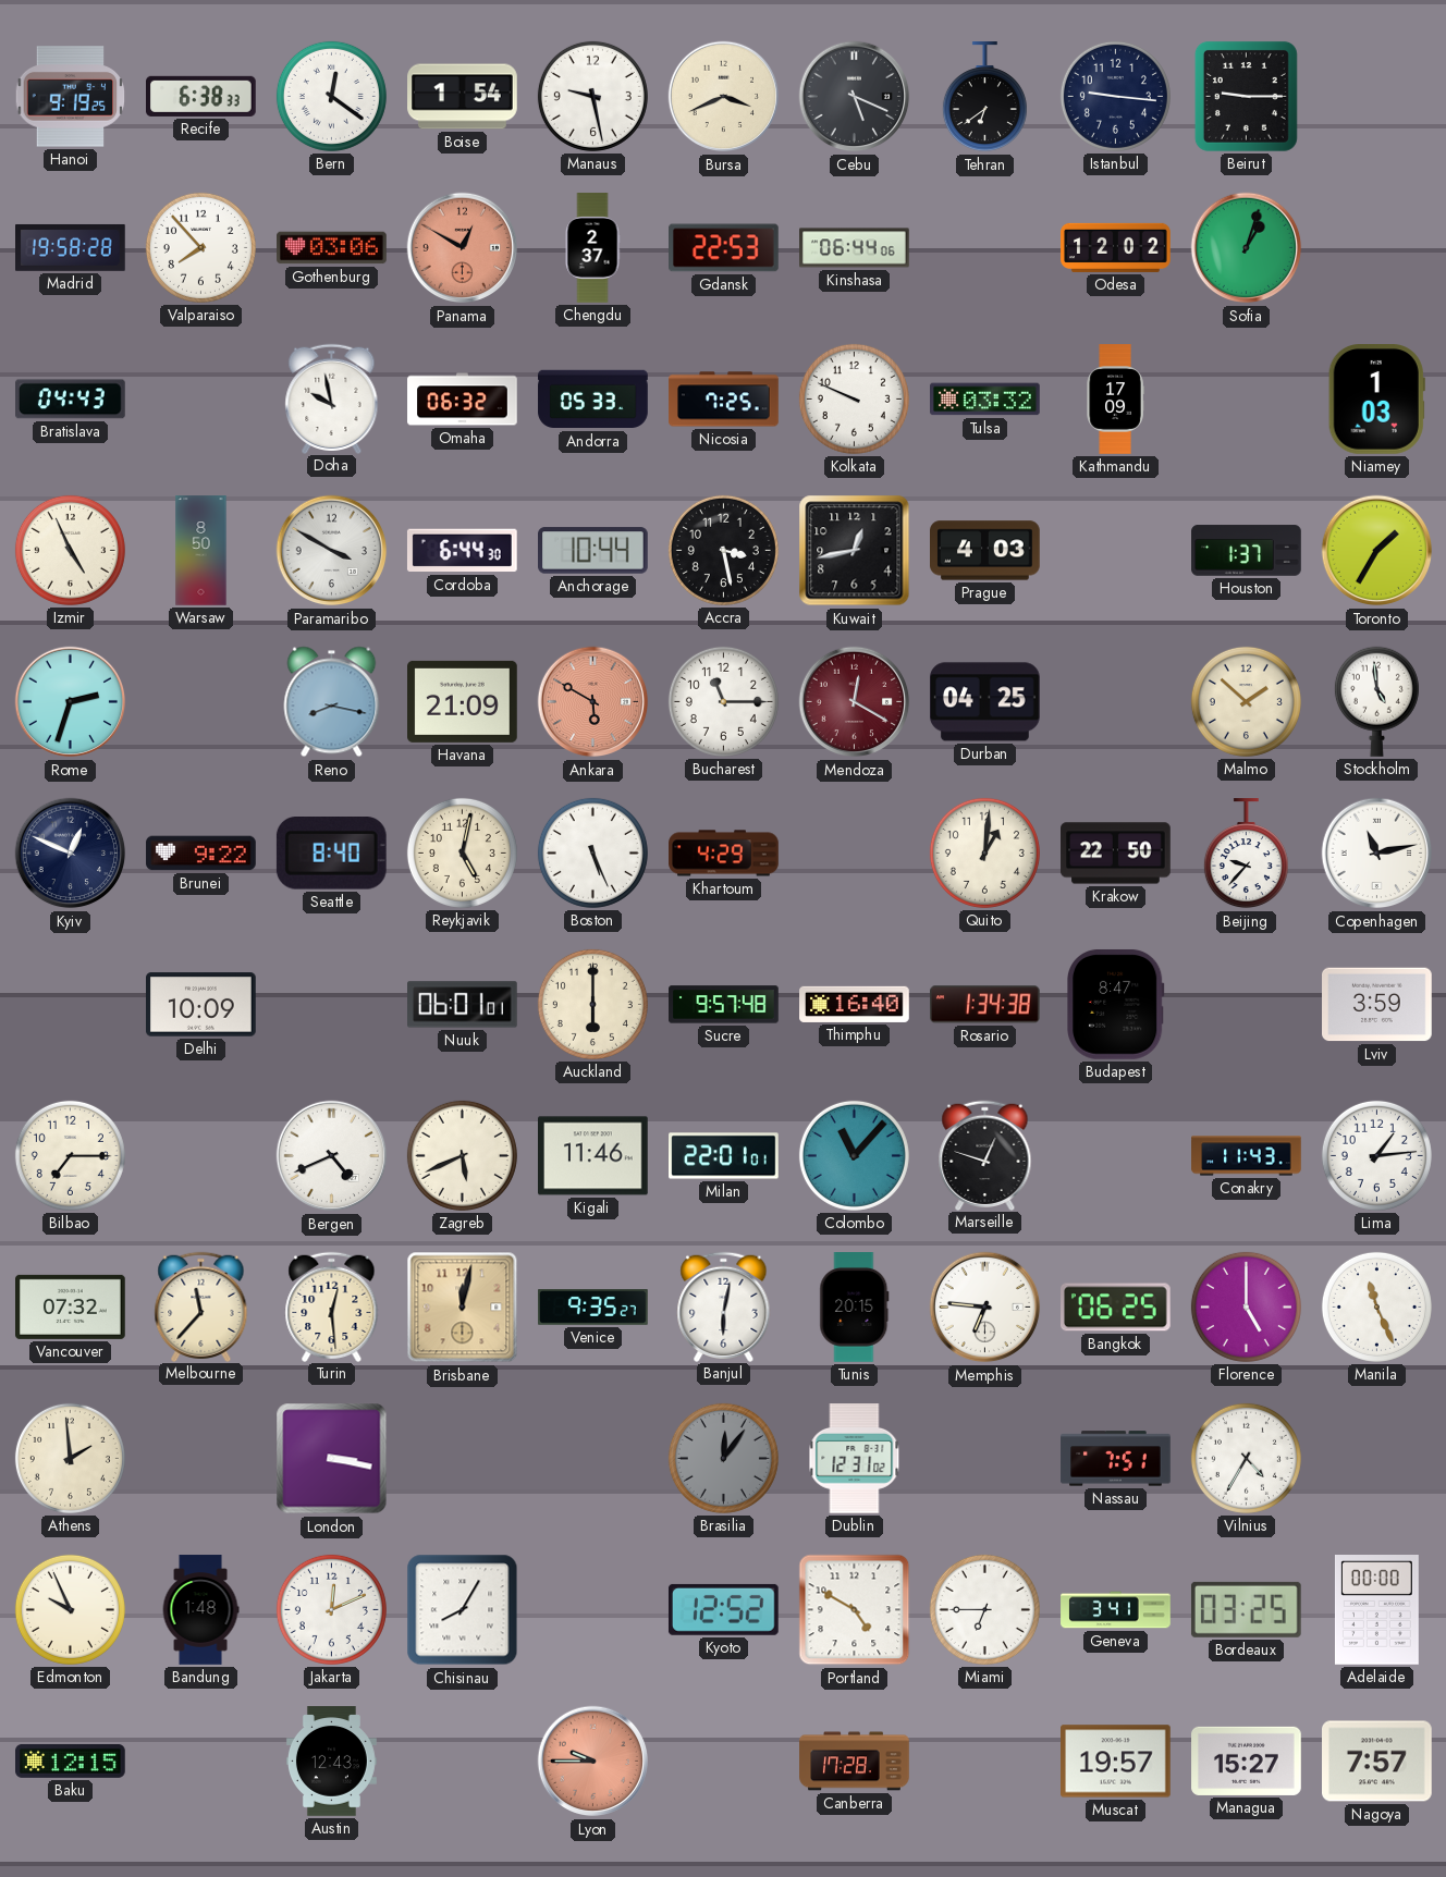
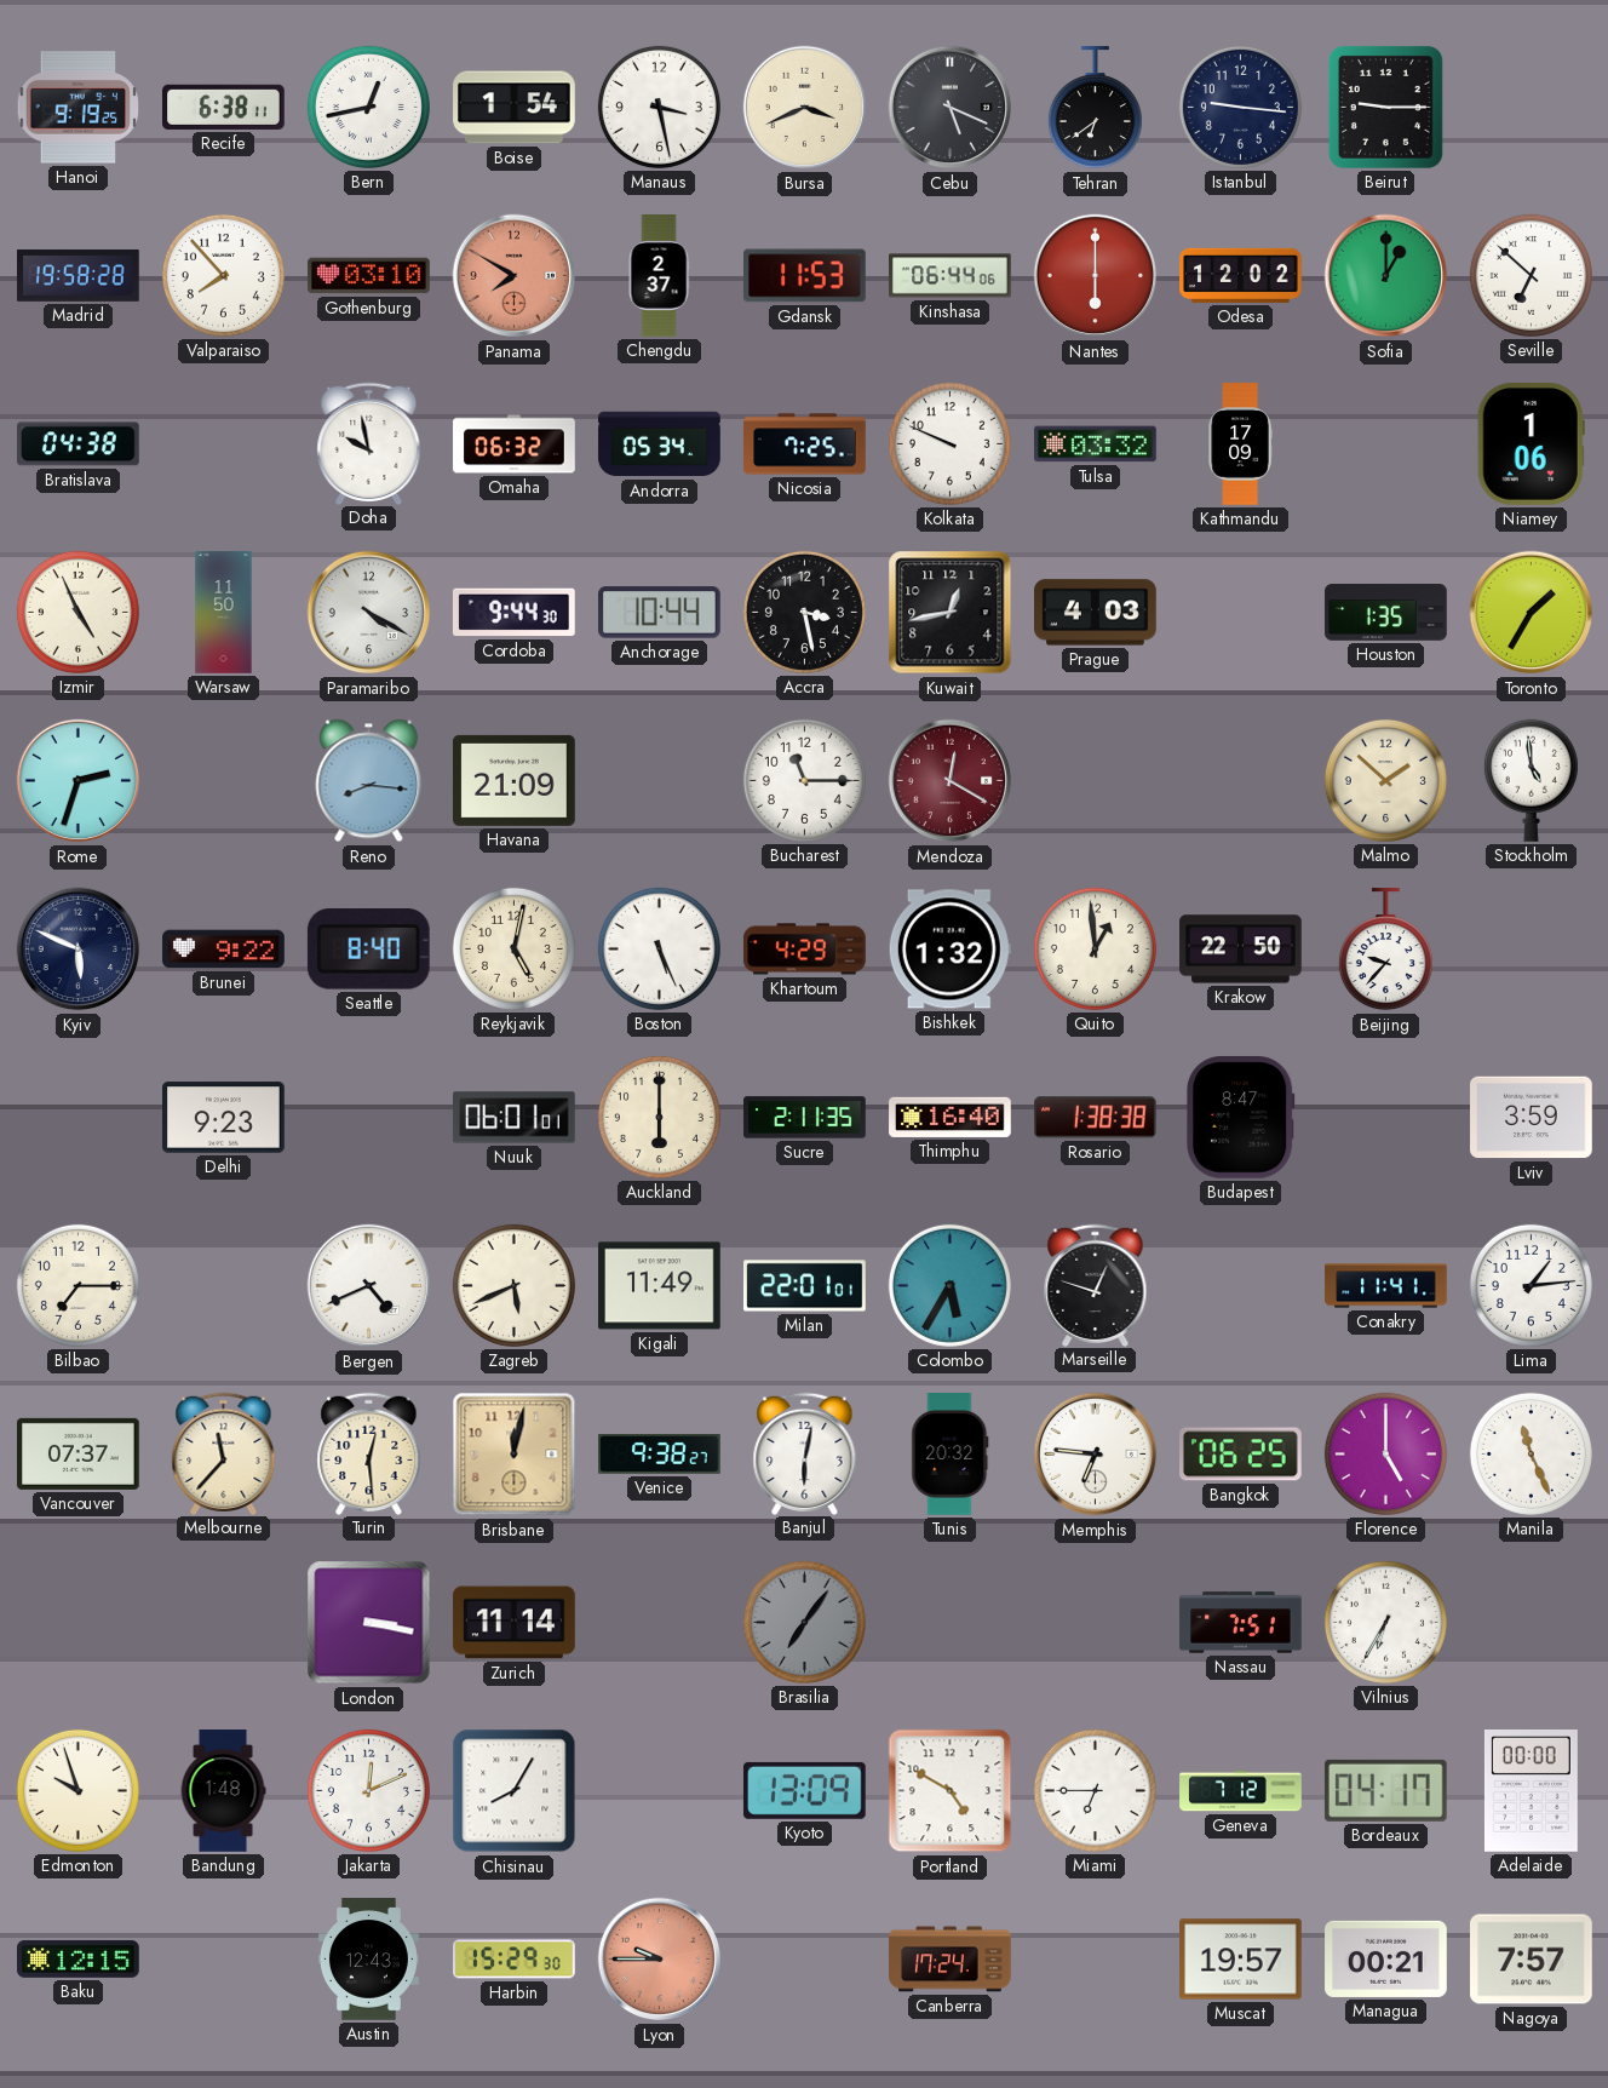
Recife: 6:38:33 -> 6:38:11 (224, 107)
Bern: 12:21 -> 12:43 (368, 107)
Manaus: 9:28 -> 3:28 (659, 107)
Gothenburg: 03:06 -> 03:10 (369, 276)
Panama: 12:50 -> 7:50 (515, 276)
Gdansk: 22:53 -> 11:53 (805, 276)
Nantes: none -> 6:00 (1096, 276)
Sofia: 1:03 -> 1:00 (1386, 276)
Seville: none -> 6:52 (1531, 275)
Bratislava: 04:43 -> 04:38 (79, 444)
Andorra: 05:33 -> 05:34 (660, 444)
Niamey: 1:03 -> 1:06 (1531, 444)
Warsaw: 8:50 -> 11:50 (224, 613)
Paramaribo: 3:50 -> 4:20 (369, 613)
Cordoba: 6:44 -> 9:44 (515, 613)
Houston: 1:37 -> 1:35 (1386, 613)
Reno: 8:17 -> 8:16 (369, 781)
Ankara: 5:50 -> none (593, 702)
Durban: 04:25 -> none (985, 702)
Kyiv: 12:49 -> 5:49 (79, 950)
Bishkek: none -> 1:32 (949, 950)
Quito: 1:01 -> 12:59 (1095, 948)
Copenhagen: 11:13 -> none (1377, 854)
Delhi: 10:09 -> 9:23 (224, 1118)
Sucre: 9:57 -> 2:11 (805, 1118)
Rosario: 1:34 -> 1:38 (1096, 1118)
Kigali: 11:46 -> 11:49 (660, 1286)
Colombo: 11:07 -> 5:35 (949, 1285)
Conakry: 11:43 -> 11:41 (1386, 1286)
Vancouver: 07:32 -> 07:37 (79, 1453)
Venice: 9:35 -> 9:38 (660, 1455)
Tunis: 20:15 -> 20:32 (951, 1455)
Athens: 1:59 -> none (70, 1458)
Zurich: none -> 11:14 (515, 1623)
Brasilia: 12:06 -> 7:06 (804, 1622)
Dublin: 12:31 -> none (855, 1459)
Vilnius: 4:35 -> 6:35 (1385, 1622)
Edmonton: 9:56 -> 9:57 (77, 1790)
Kyoto: 12:52 -> 13:09 (804, 1790)
Geneva: 3:41 -> 7:12 (1241, 1791)
Bordeaux: 03:25 -> 04:17 (1385, 1790)
Harbin: none -> 15:29 (515, 1960)
Canberra: 17:28 -> 17:24 (951, 1960)
Managua: 15:27 -> 00:21 (1386, 1958)
